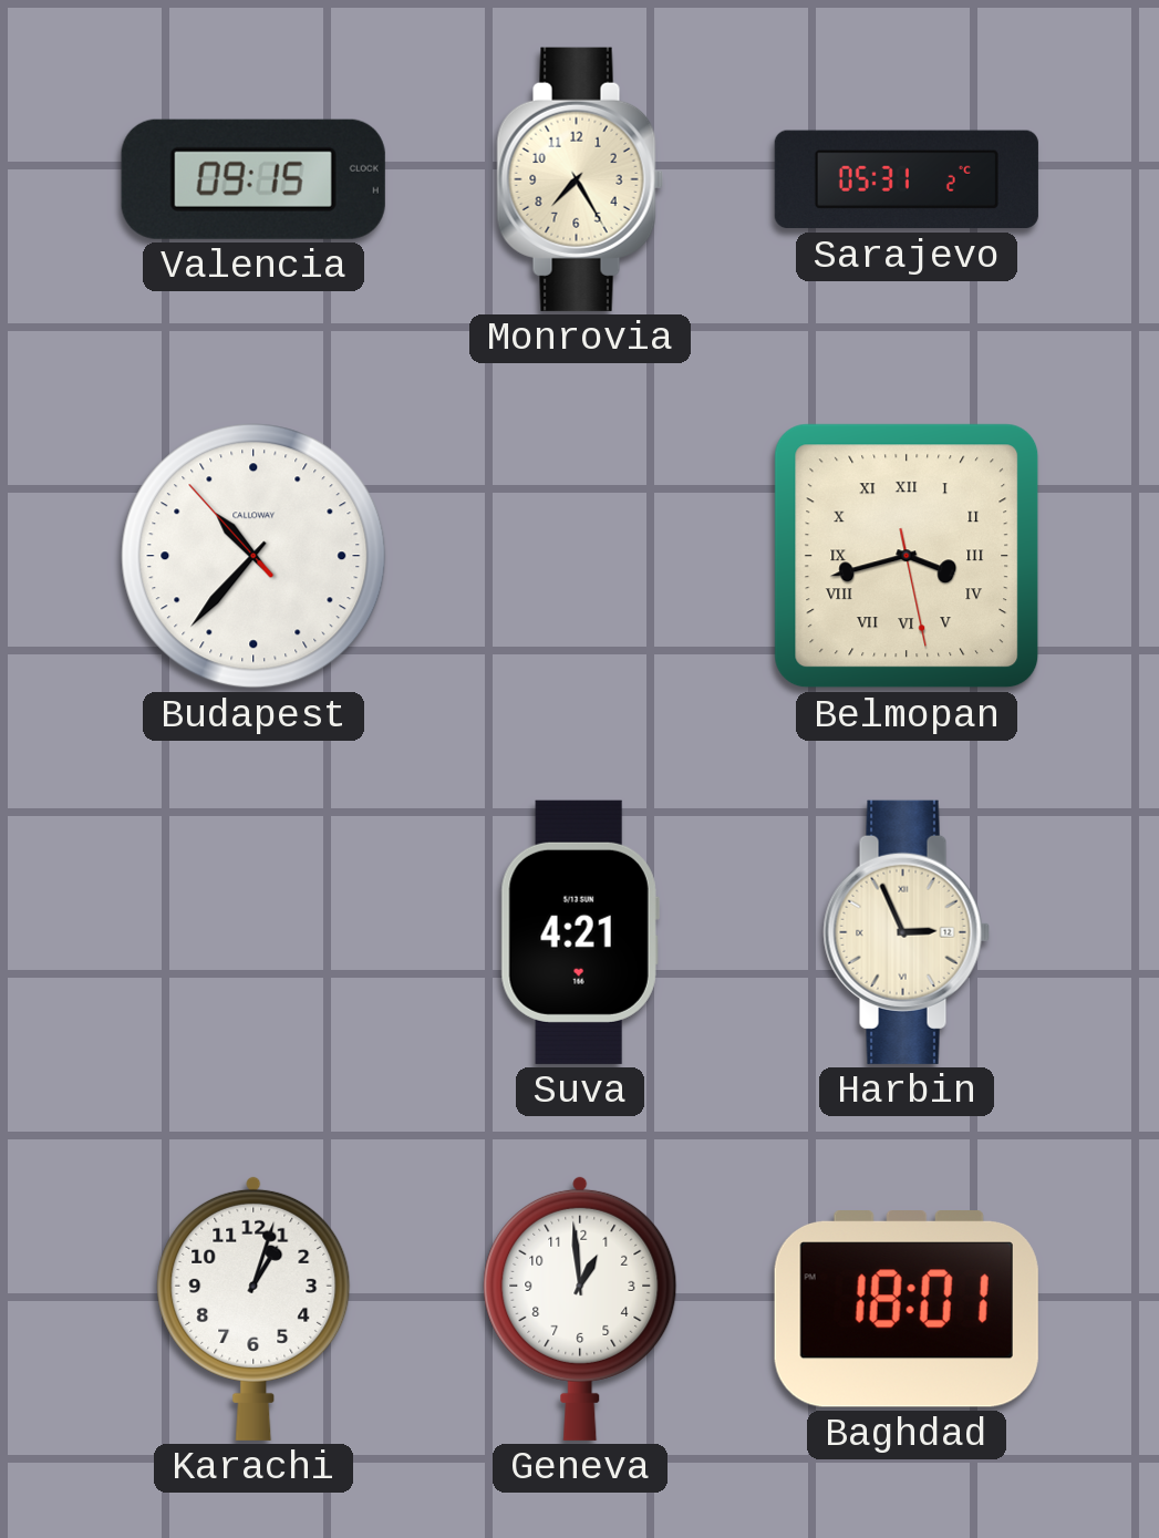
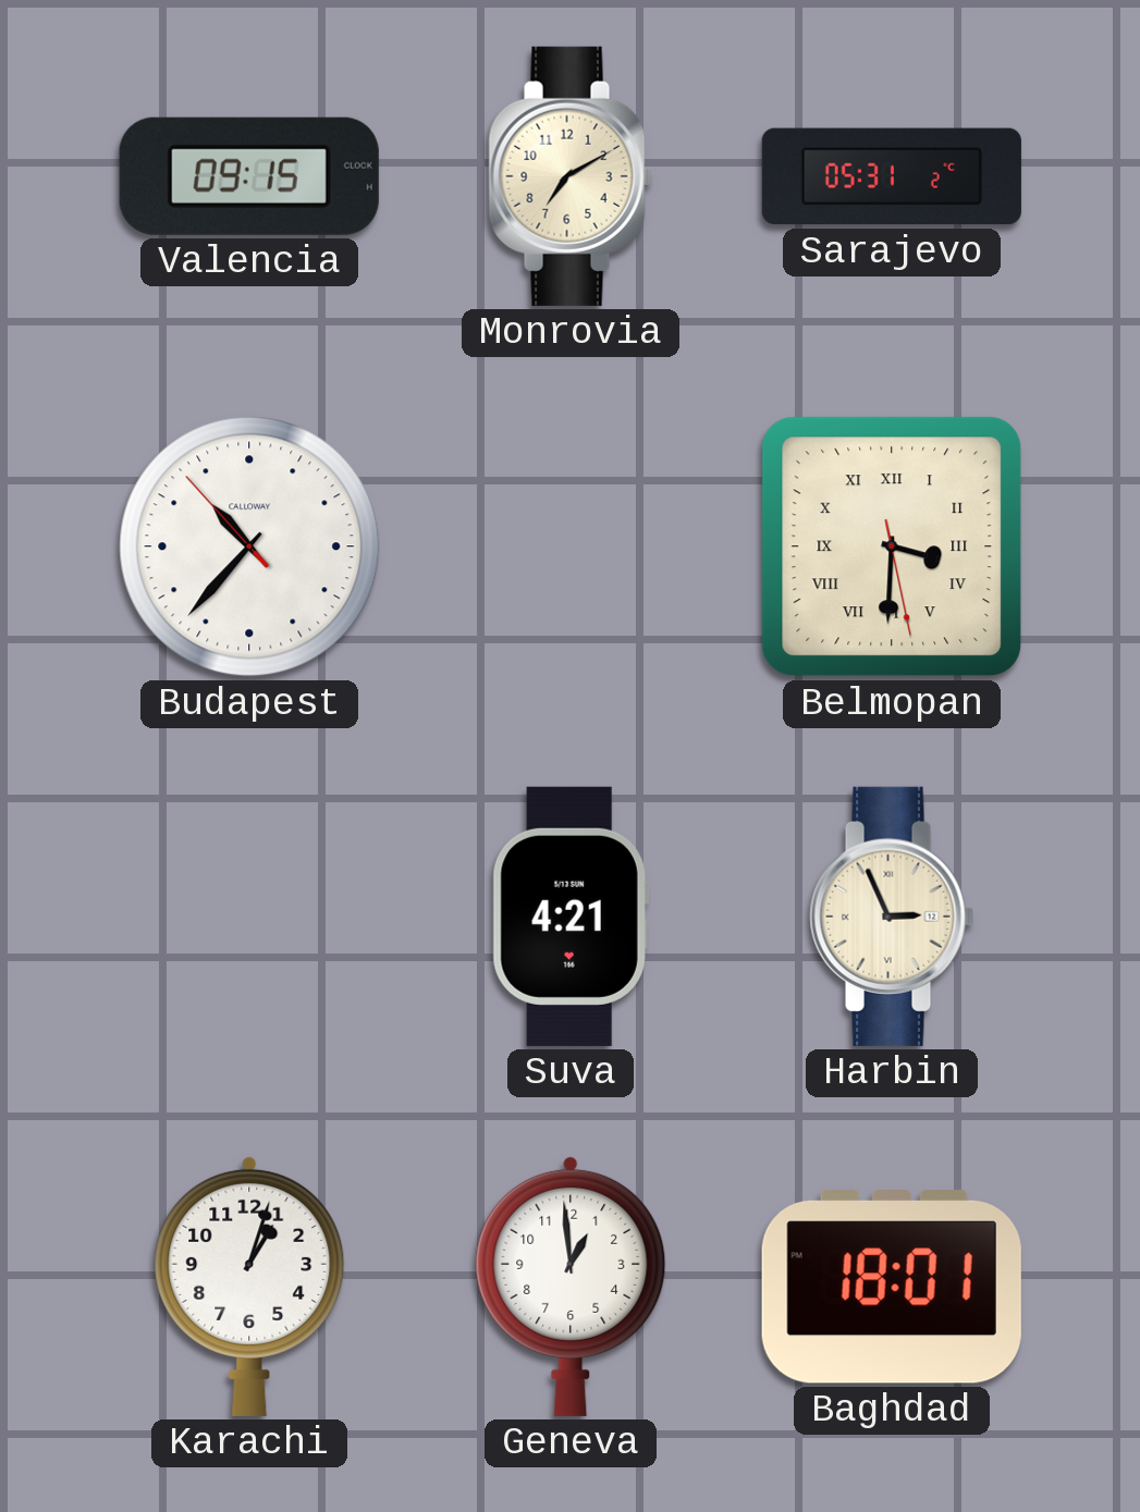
Monrovia: 7:25 -> 7:10 (571, 176)
Belmopan: 3:42 -> 3:30 (892, 546)
